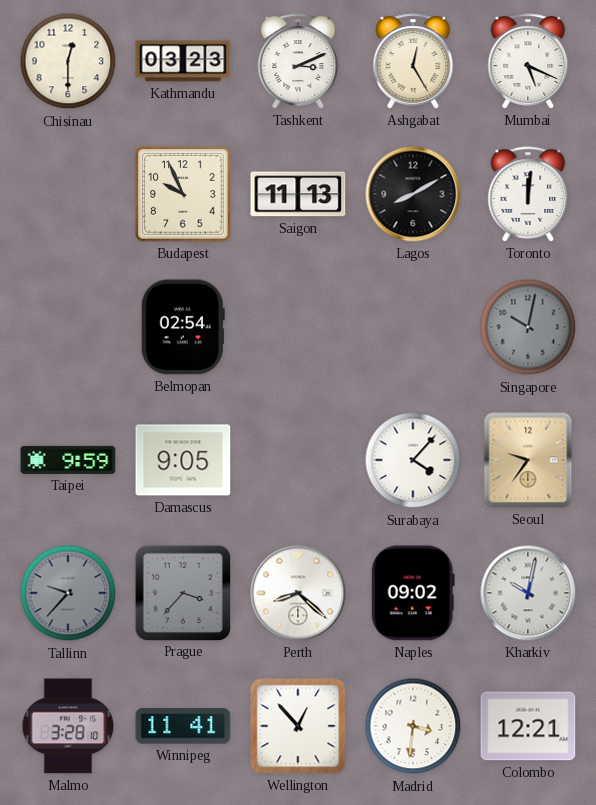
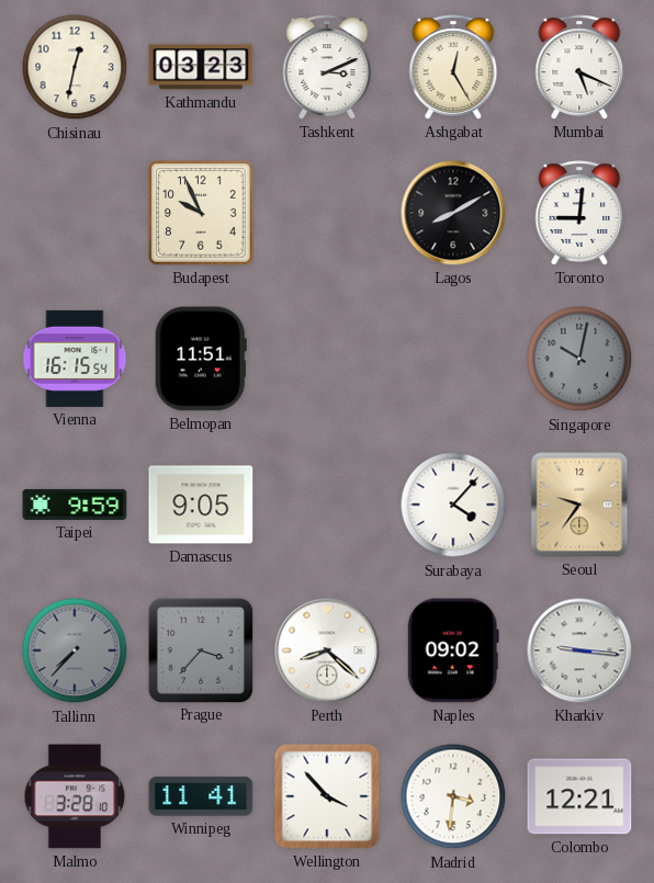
Chisinau: 12:30 -> 12:32 (75, 67)
Saigon: 11:13 -> none (298, 194)
Toronto: 12:01 -> 9:01 (579, 213)
Vienna: none -> 16:15 (75, 359)
Belmopan: 02:54 -> 11:51 (201, 359)
Tallinn: 9:37 -> 7:37 (75, 650)
Kharkiv: 10:02 -> 9:16 (579, 650)
Wellington: 12:53 -> 3:53 (327, 796)
